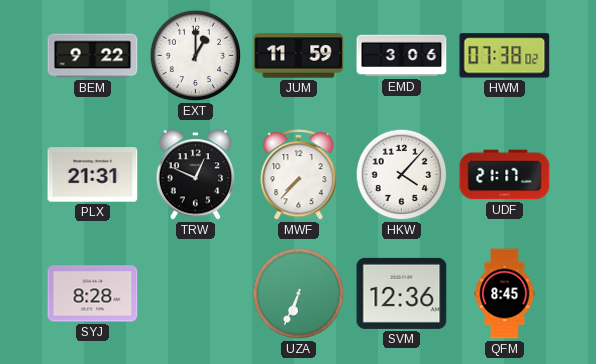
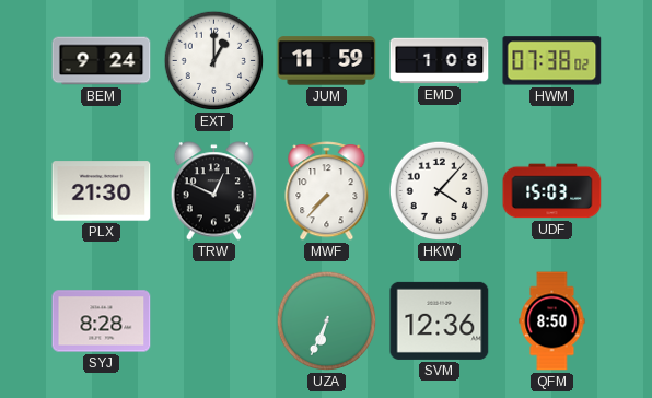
BEM: 9:22 -> 9:24 (102, 61)
EMD: 3:06 -> 1:08 (440, 61)
PLX: 21:31 -> 21:30 (102, 191)
UDF: 21:17 -> 15:03 (552, 191)
QFM: 8:45 -> 8:50 (552, 321)
